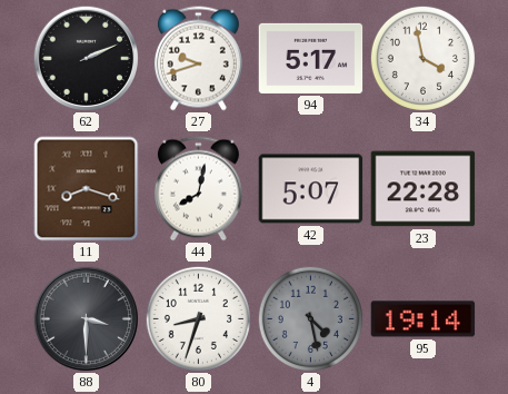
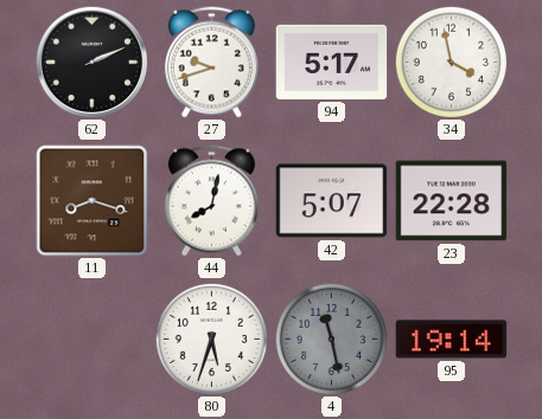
88: 3:30 -> none (86, 318)
80: 8:33 -> 5:33 (211, 339)
4: 4:28 -> 11:28 (331, 339)
